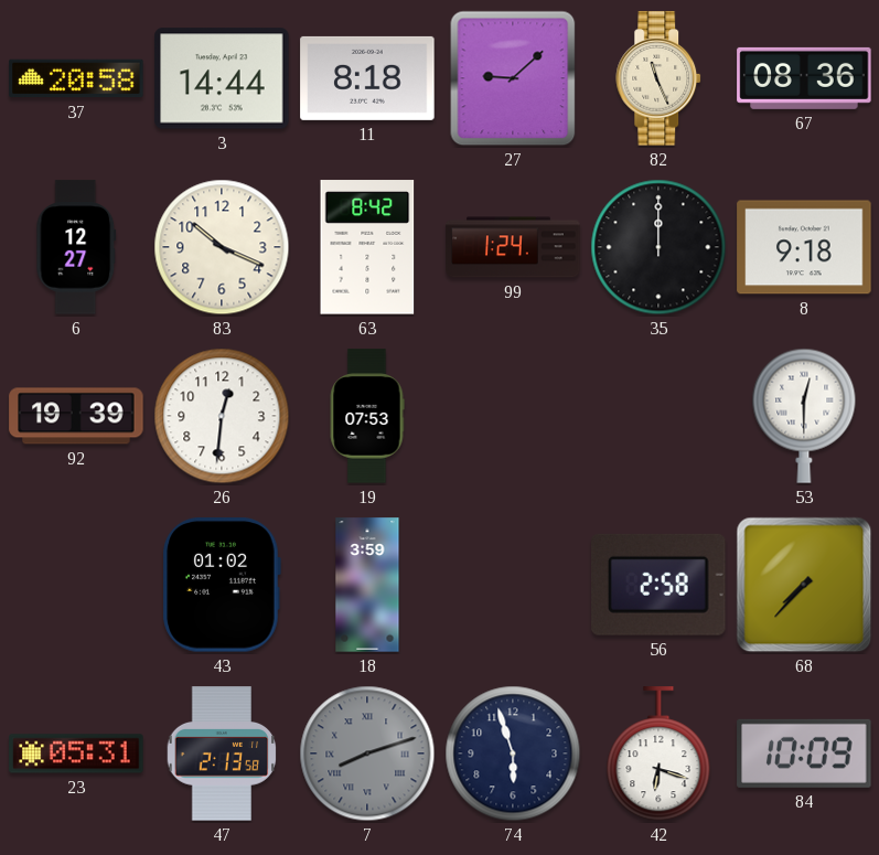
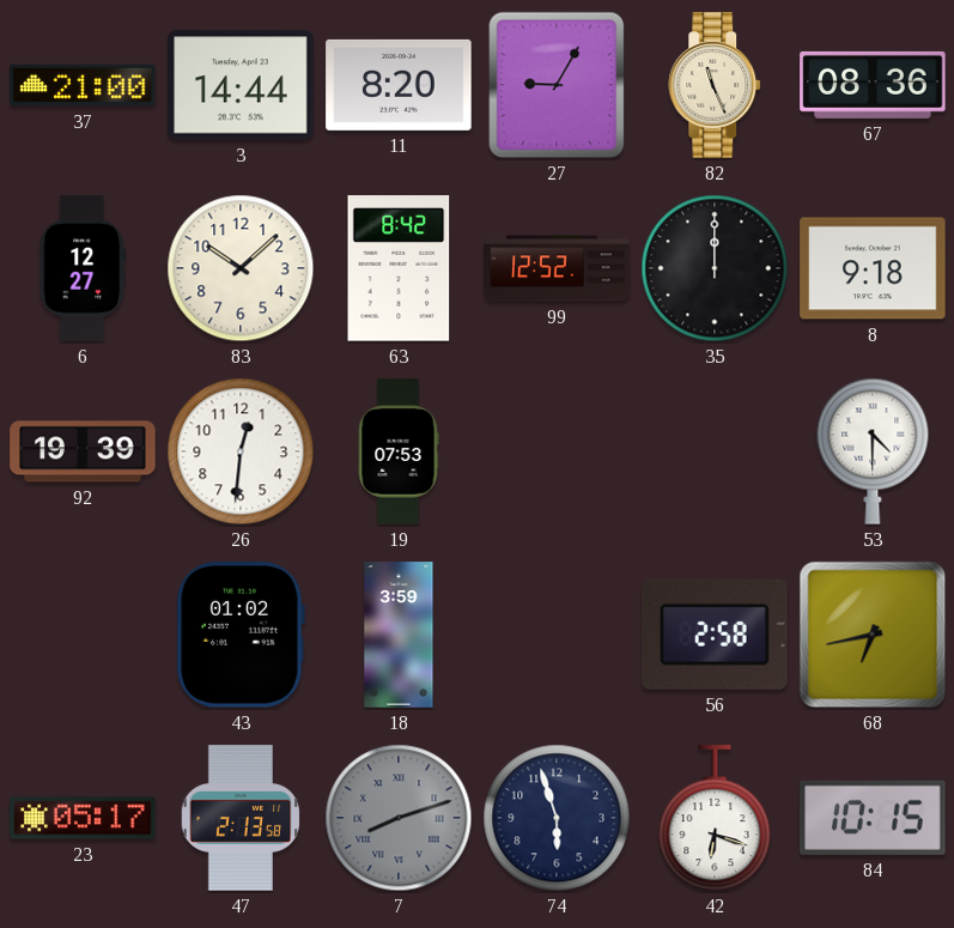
37: 20:58 -> 21:00 (83, 85)
11: 8:18 -> 8:20 (399, 85)
27: 9:08 -> 9:05 (557, 85)
83: 10:19 -> 10:08 (241, 268)
99: 1:24 -> 12:52 (557, 268)
53: 12:30 -> 4:30 (873, 451)
68: 7:37 -> 6:43 (873, 635)
23: 05:31 -> 05:17 (83, 818)
84: 10:09 -> 10:15 (873, 818)
